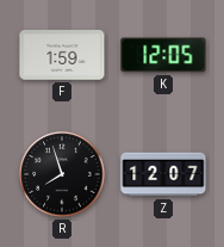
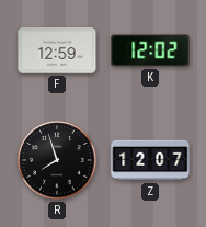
F: 1:59 -> 12:59 (57, 50)
K: 12:05 -> 12:02 (150, 50)
